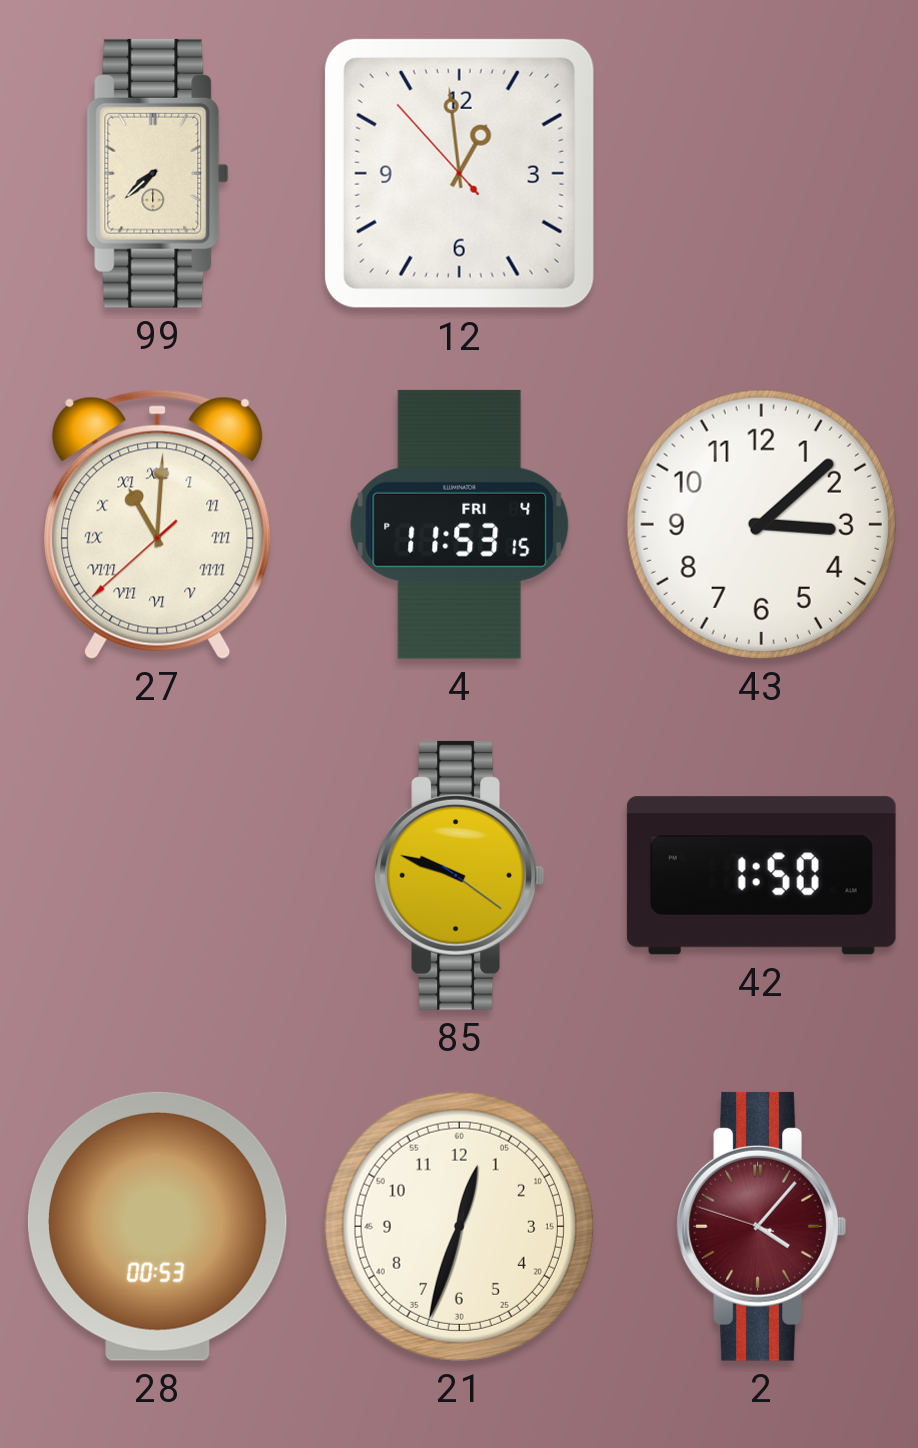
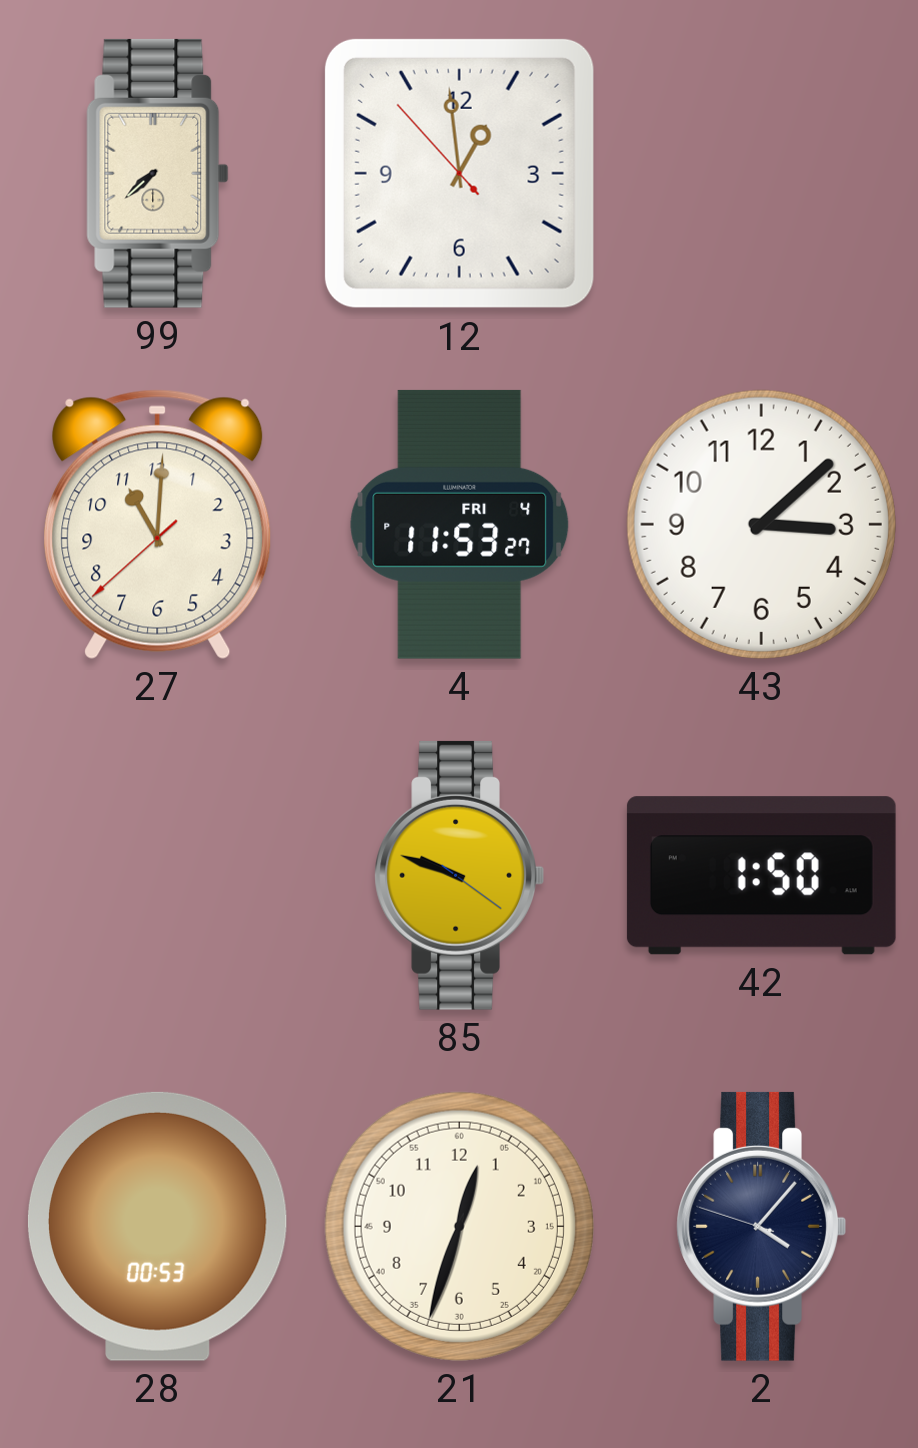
27 numerals: Roman -> Arabic (158, 524)
4: 11:53:15 PM -> 11:53:27 PM (460, 524)
2 dial: burgundy -> navy (761, 1226)
